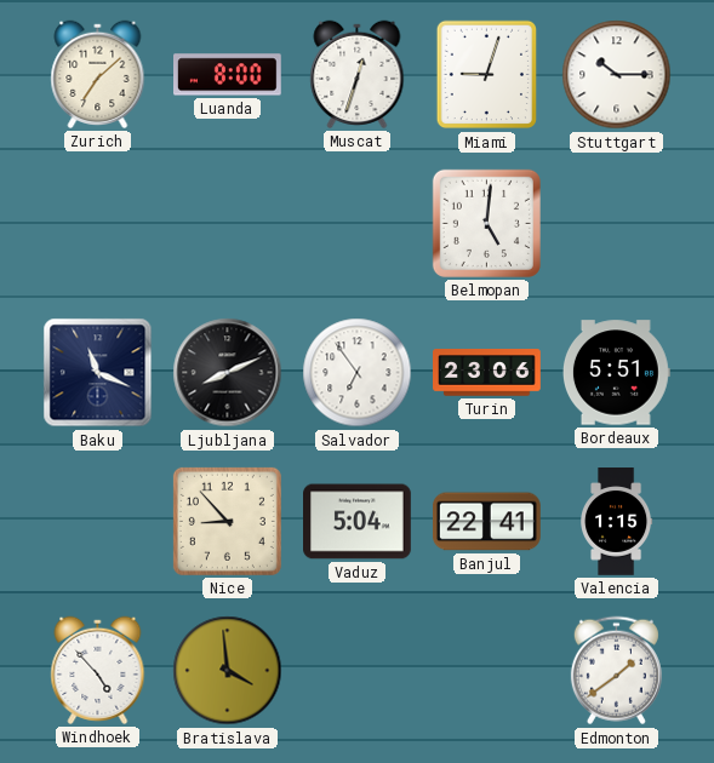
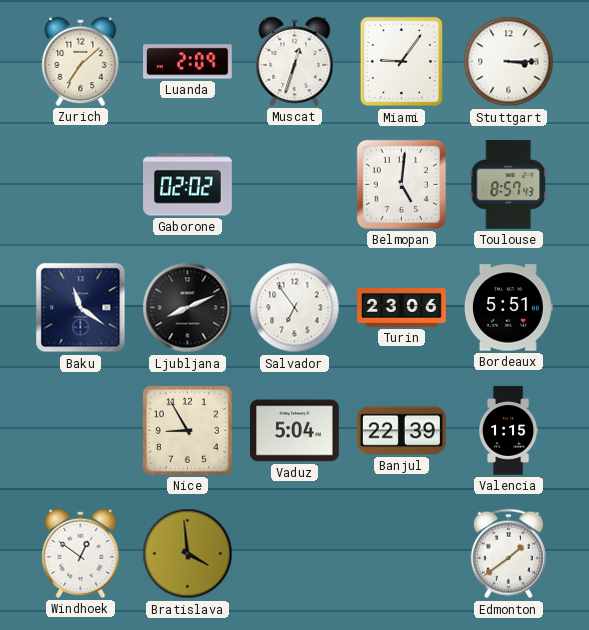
Luanda: 8:00 -> 2:09 (188, 62)
Miami: 9:03 -> 9:06 (401, 62)
Stuttgart: 10:15 -> 3:15 (509, 62)
Gaborone: none -> 02:02 (188, 185)
Toulouse: none -> 8:57 (509, 184)
Baku: 11:19 -> 11:21 (81, 308)
Nice: 8:53 -> 8:55 (187, 430)
Banjul: 22:41 -> 22:39 (402, 431)
Windhoek: 4:53 -> 12:51 (81, 553)
